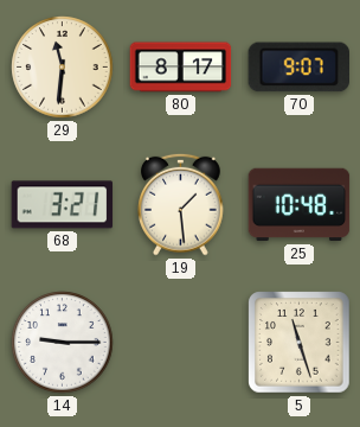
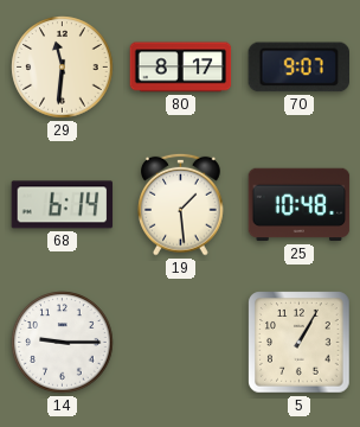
68: 3:21 -> 6:14 (63, 205)
5: 11:27 -> 1:05 (300, 343)
